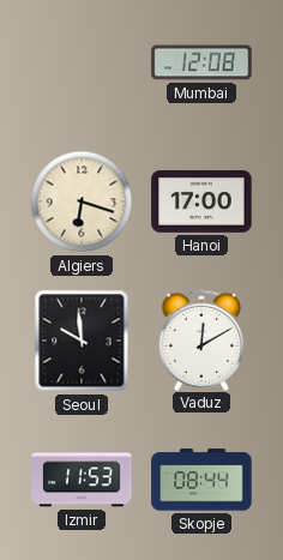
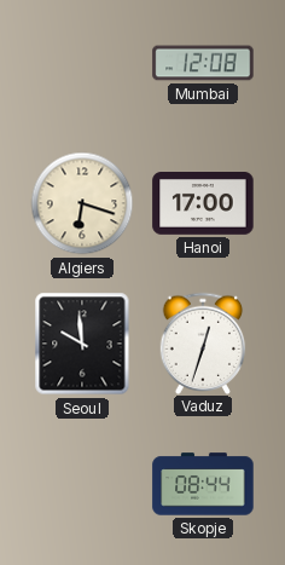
Vaduz: 12:10 -> 12:33 (203, 342)
Izmir: 11:53 -> none (82, 480)
